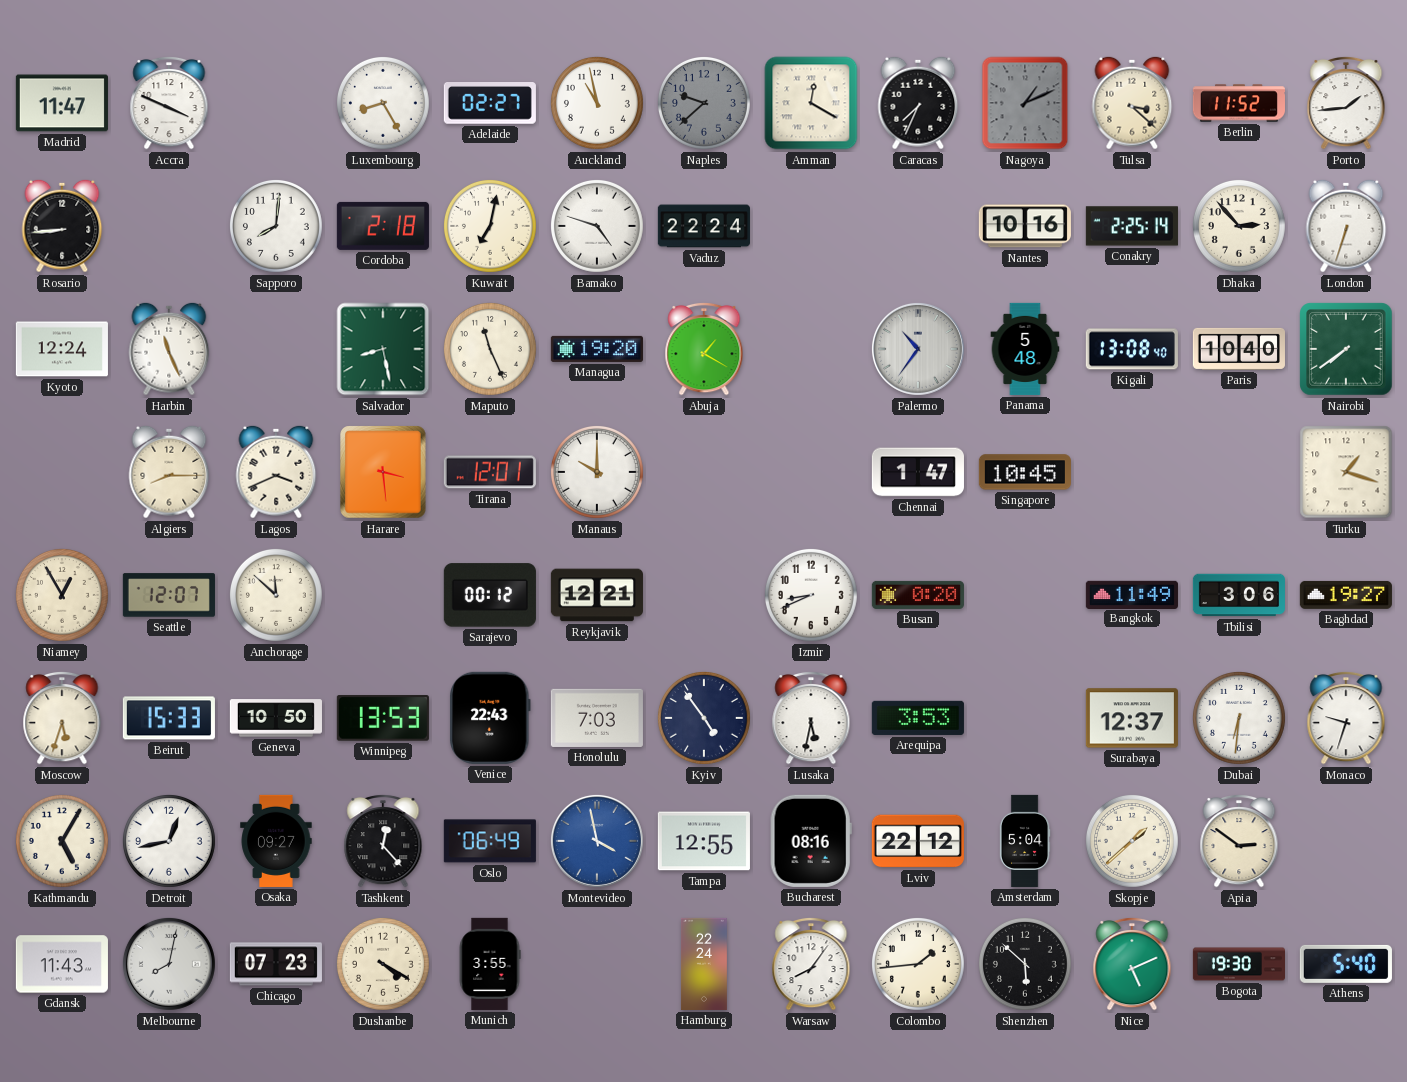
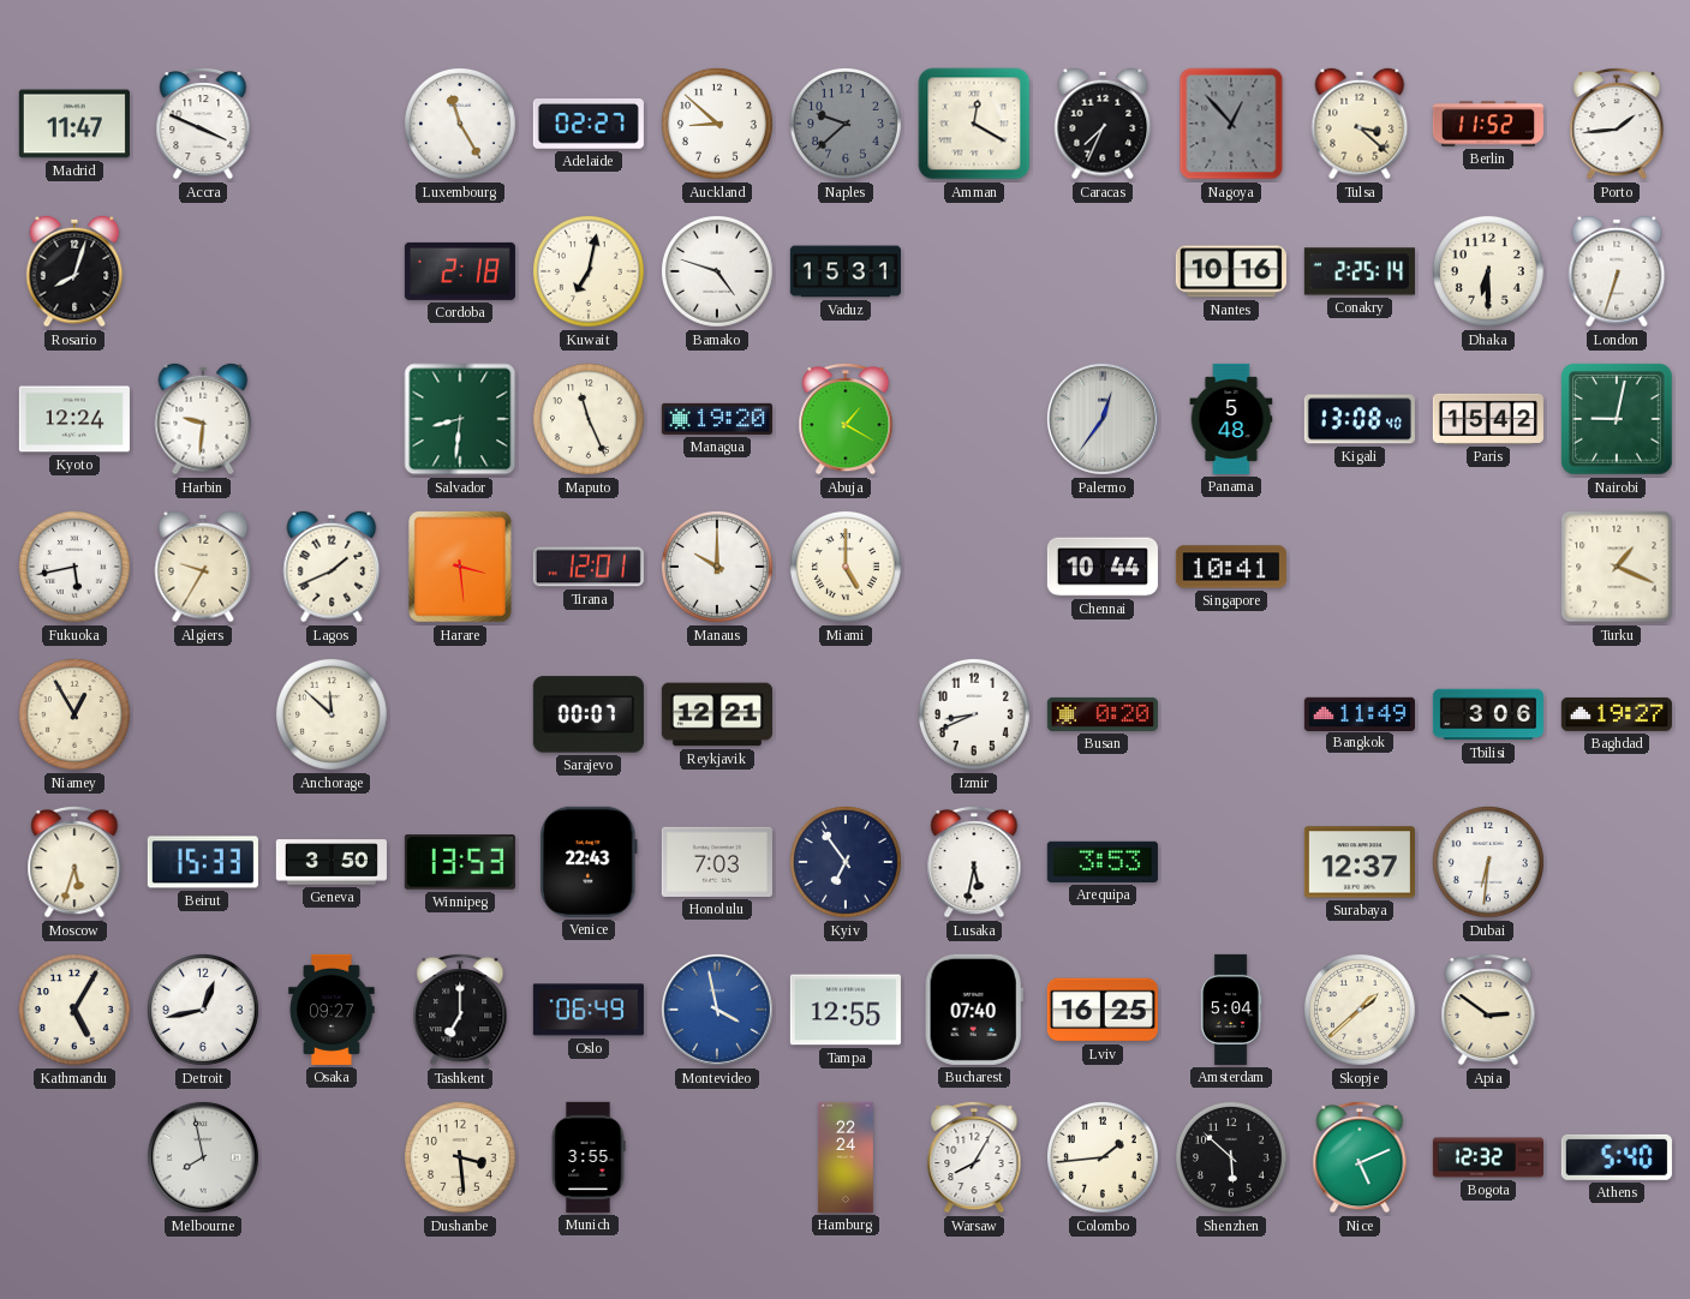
Luxembourg: 8:25 -> 11:25 (460, 124)
Auckland: 10:58 -> 8:52 (717, 124)
Nagoya: 1:11 -> 12:53 (1231, 124)
Rosario: 8:44 -> 8:03 (74, 271)
Sapporo: 8:01 -> none (276, 226)
Vaduz: 22:24 -> 15:31 (846, 271)
Dhaka: 2:53 -> 6:30 (1488, 271)
Harbin: 11:26 -> 9:31 (203, 419)
Salvador: 8:28 -> 8:31 (460, 419)
Palermo: 10:36 -> 12:36 (1103, 419)
Paris: 10:40 -> 15:42 (1488, 419)
Nairobi: 7:39 -> 9:02 (1617, 419)
Fukuoka: none -> 5:43 (74, 567)
Algiers: 8:15 -> 9:35 (203, 567)
Lagos: 3:41 -> 1:41 (332, 567)
Miami: none -> 5:00 (846, 567)
Chennai: 1:47 -> 10:44 (1103, 567)
Singapore: 10:45 -> 10:41 (1231, 567)
Turku: 1:18 -> 1:19 (1617, 567)
Seattle: 12:07 -> none (169, 595)
Sarajevo: 00:12 -> 00:07 (589, 714)
Geneva: 10:50 -> 3:50 (332, 862)
Kyiv: 4:54 -> 6:54 (846, 862)
Monaco: 9:33 -> none (1346, 718)
Tashkent: 12:23 -> 7:00 (460, 1010)
Bucharest: 08:16 -> 07:40 (974, 1010)
Lviv: 22:12 -> 16:25 (1103, 1010)
Gdansk: 11:43 -> none (62, 964)
Melbourne: 8:02 -> 7:58 (203, 1157)
Chicago: 07:23 -> none (276, 964)
Dushanbe: 4:20 -> 3:29 (460, 1157)
Warsaw: 8:06 -> 8:05 (974, 1157)
Bogota: 19:30 -> 12:32 (1487, 1157)
